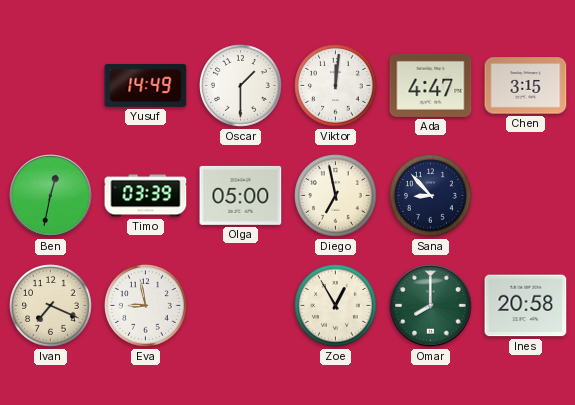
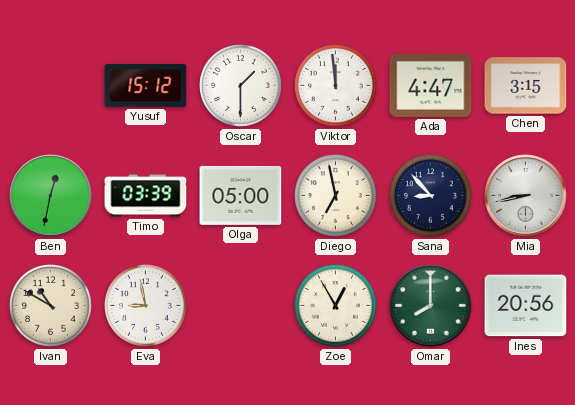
Yusuf: 14:49 -> 15:12 (146, 85)
Viktor: 12:01 -> 11:59 (336, 86)
Mia: none -> 8:43 (526, 196)
Ivan: 7:19 -> 10:50 (51, 306)
Ines: 20:58 -> 20:56 (526, 306)
